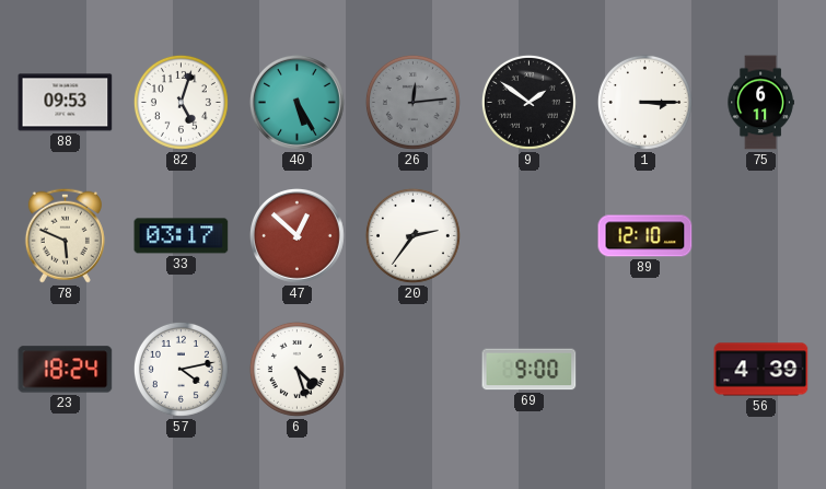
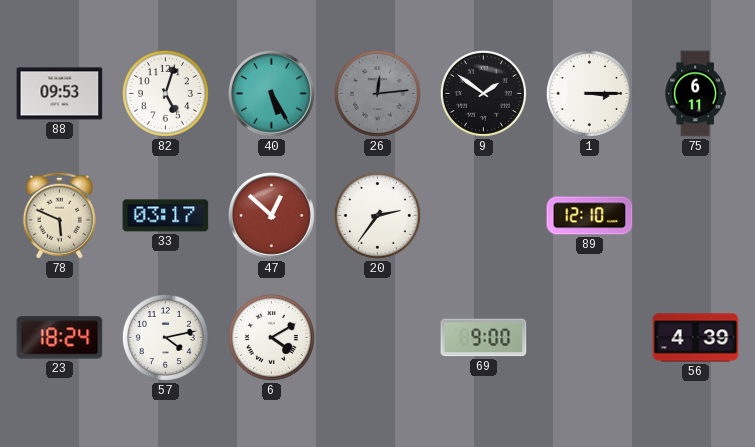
6: 4:27 -> 4:10 (271, 337)
